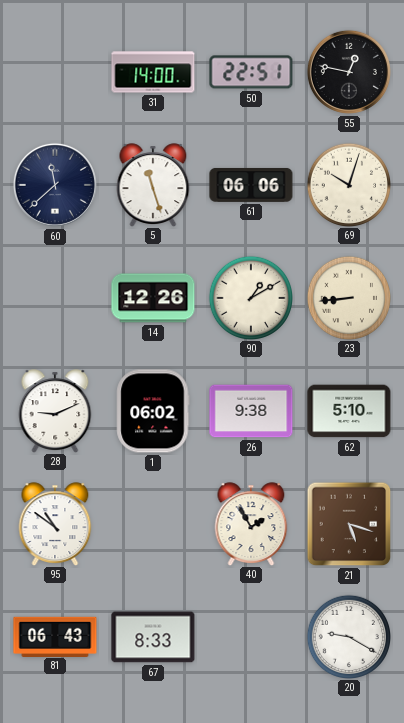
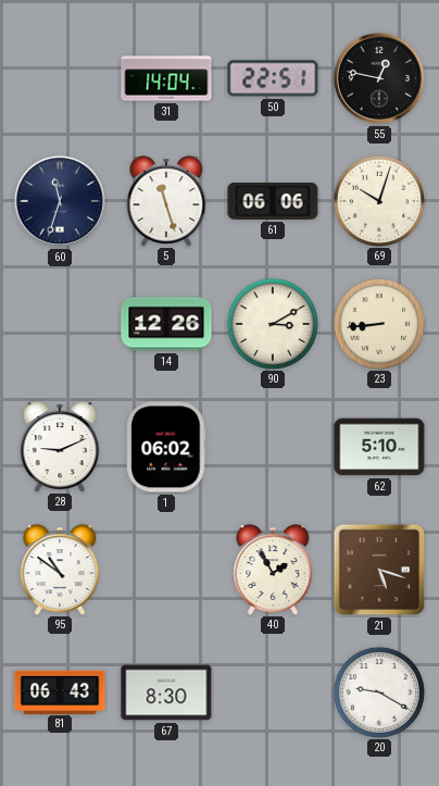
31: 14:00 -> 14:04 (166, 78)
60: 11:38 -> 11:33 (60, 201)
90: 1:10 -> 3:10 (272, 323)
26: 9:38 -> none (251, 411)
67: 8:33 -> 8:30 (166, 693)
